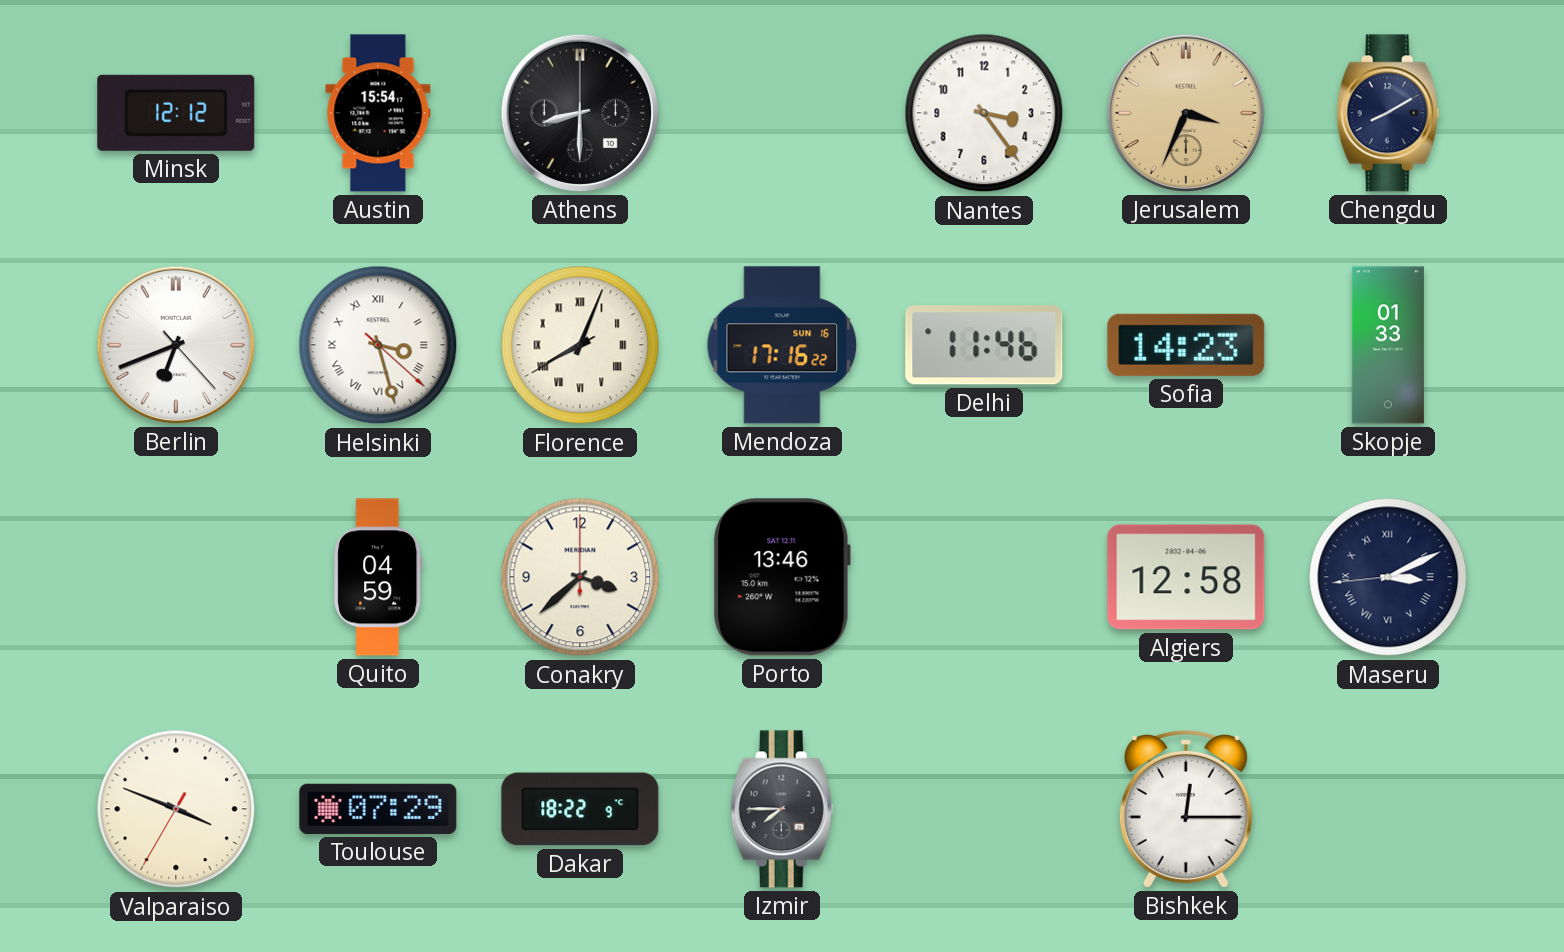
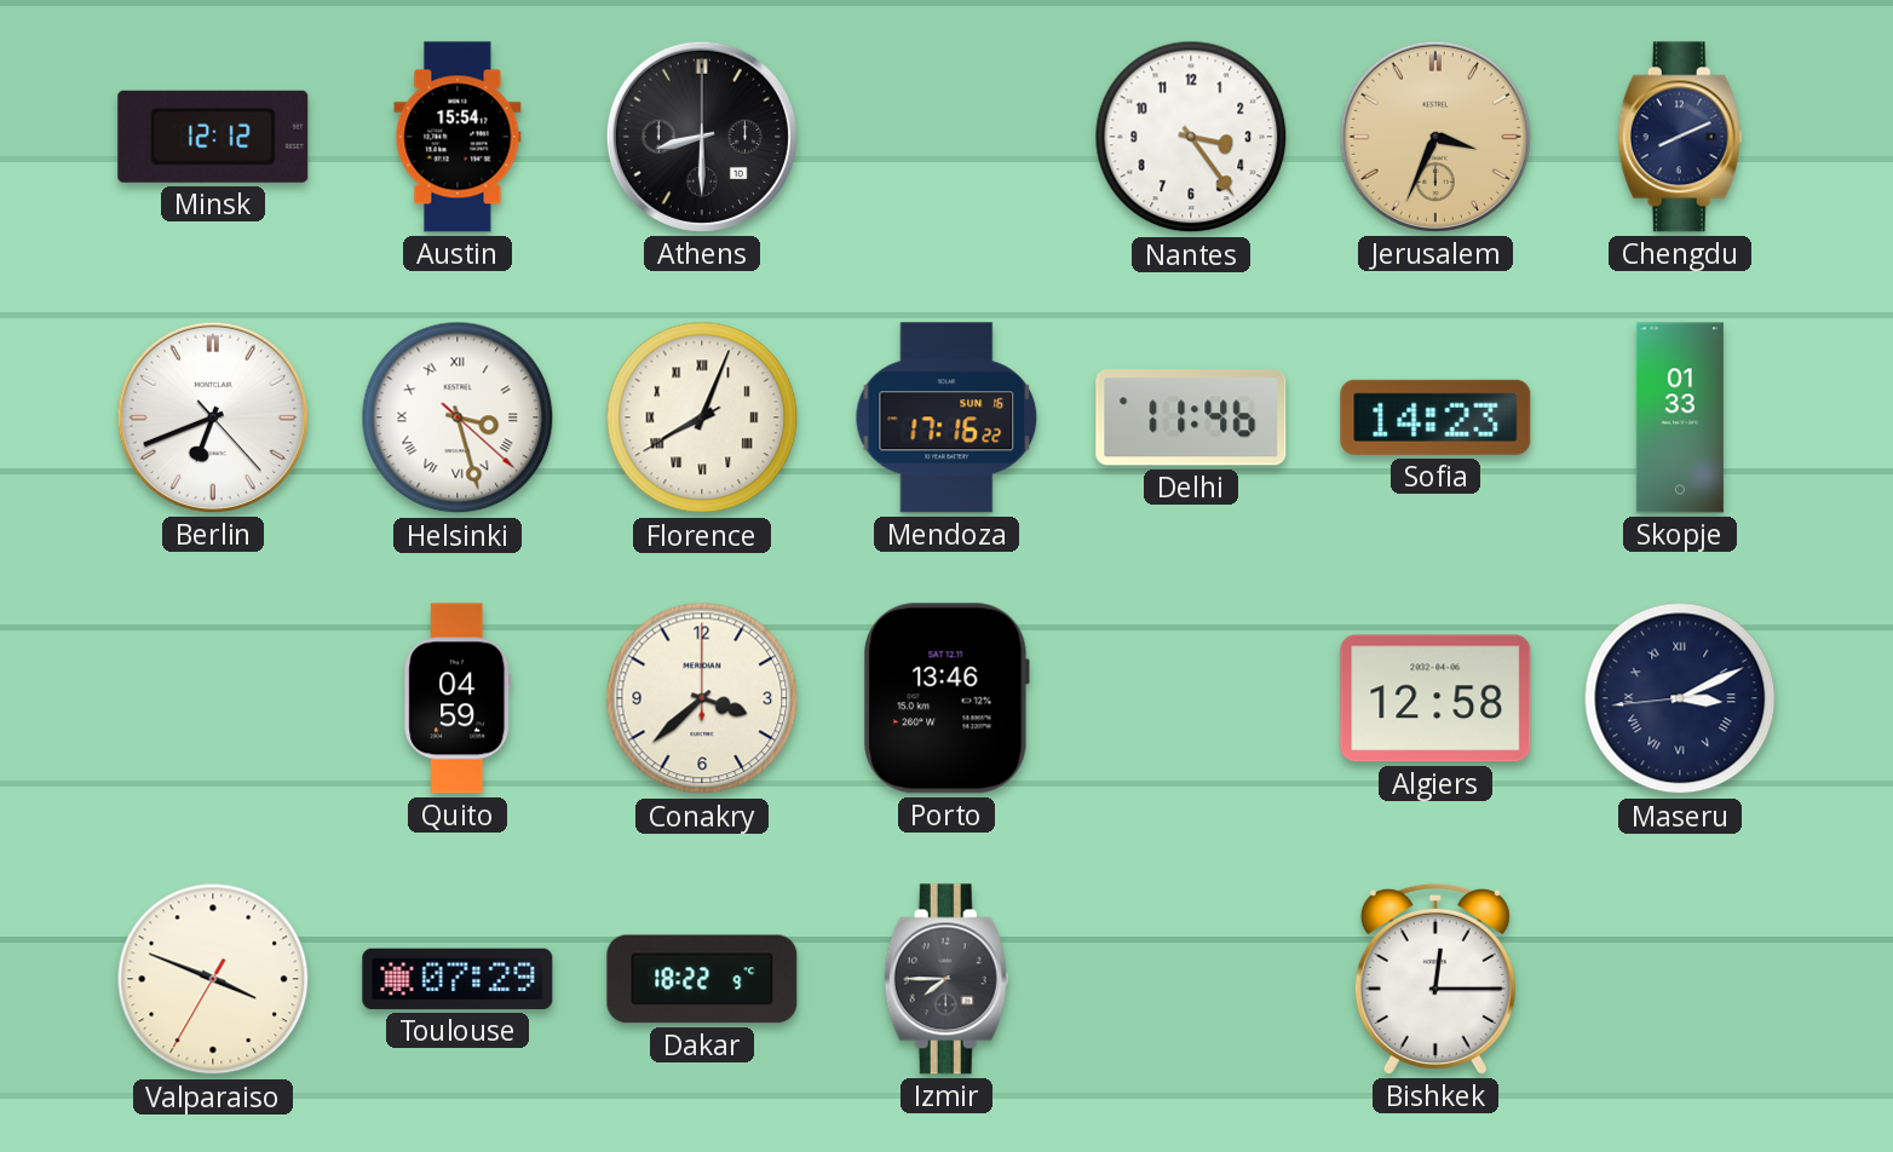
Chengdu: 8:10 -> 8:11 (1680, 137)
